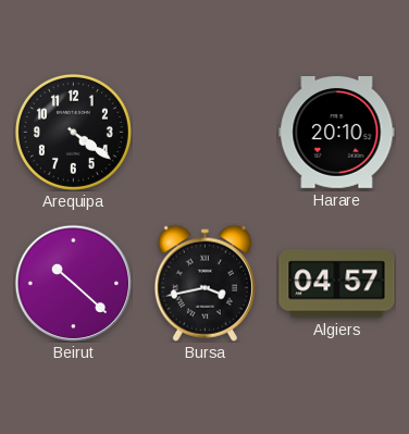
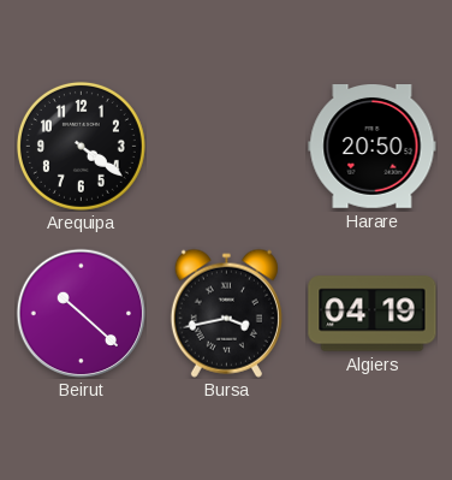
Harare: 20:10 -> 20:50 (373, 147)
Algiers: 04:57 -> 04:19 (373, 314)
